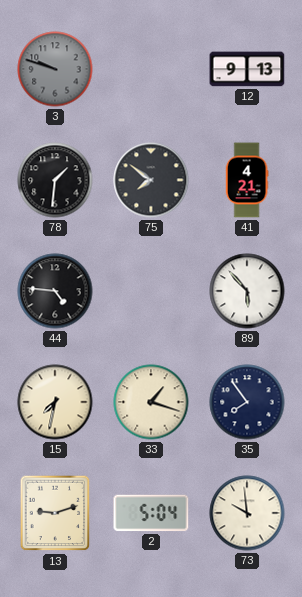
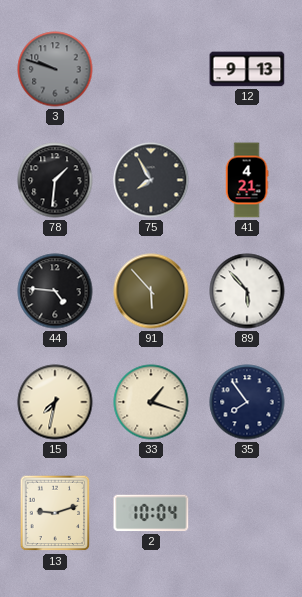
75: 7:51 -> 7:55 (151, 180)
91: none -> 5:53 (151, 291)
2: 5:04 -> 10:04 (151, 513)
73: 9:59 -> none (247, 513)
